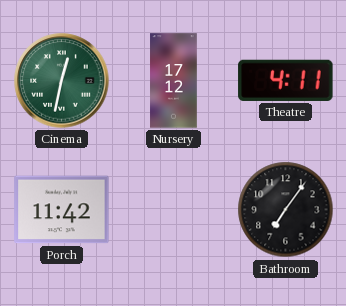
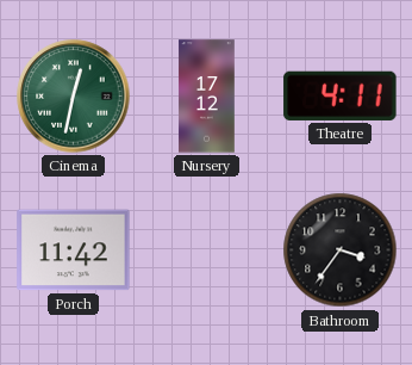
Bathroom: 7:06 -> 3:36 (341, 250)
